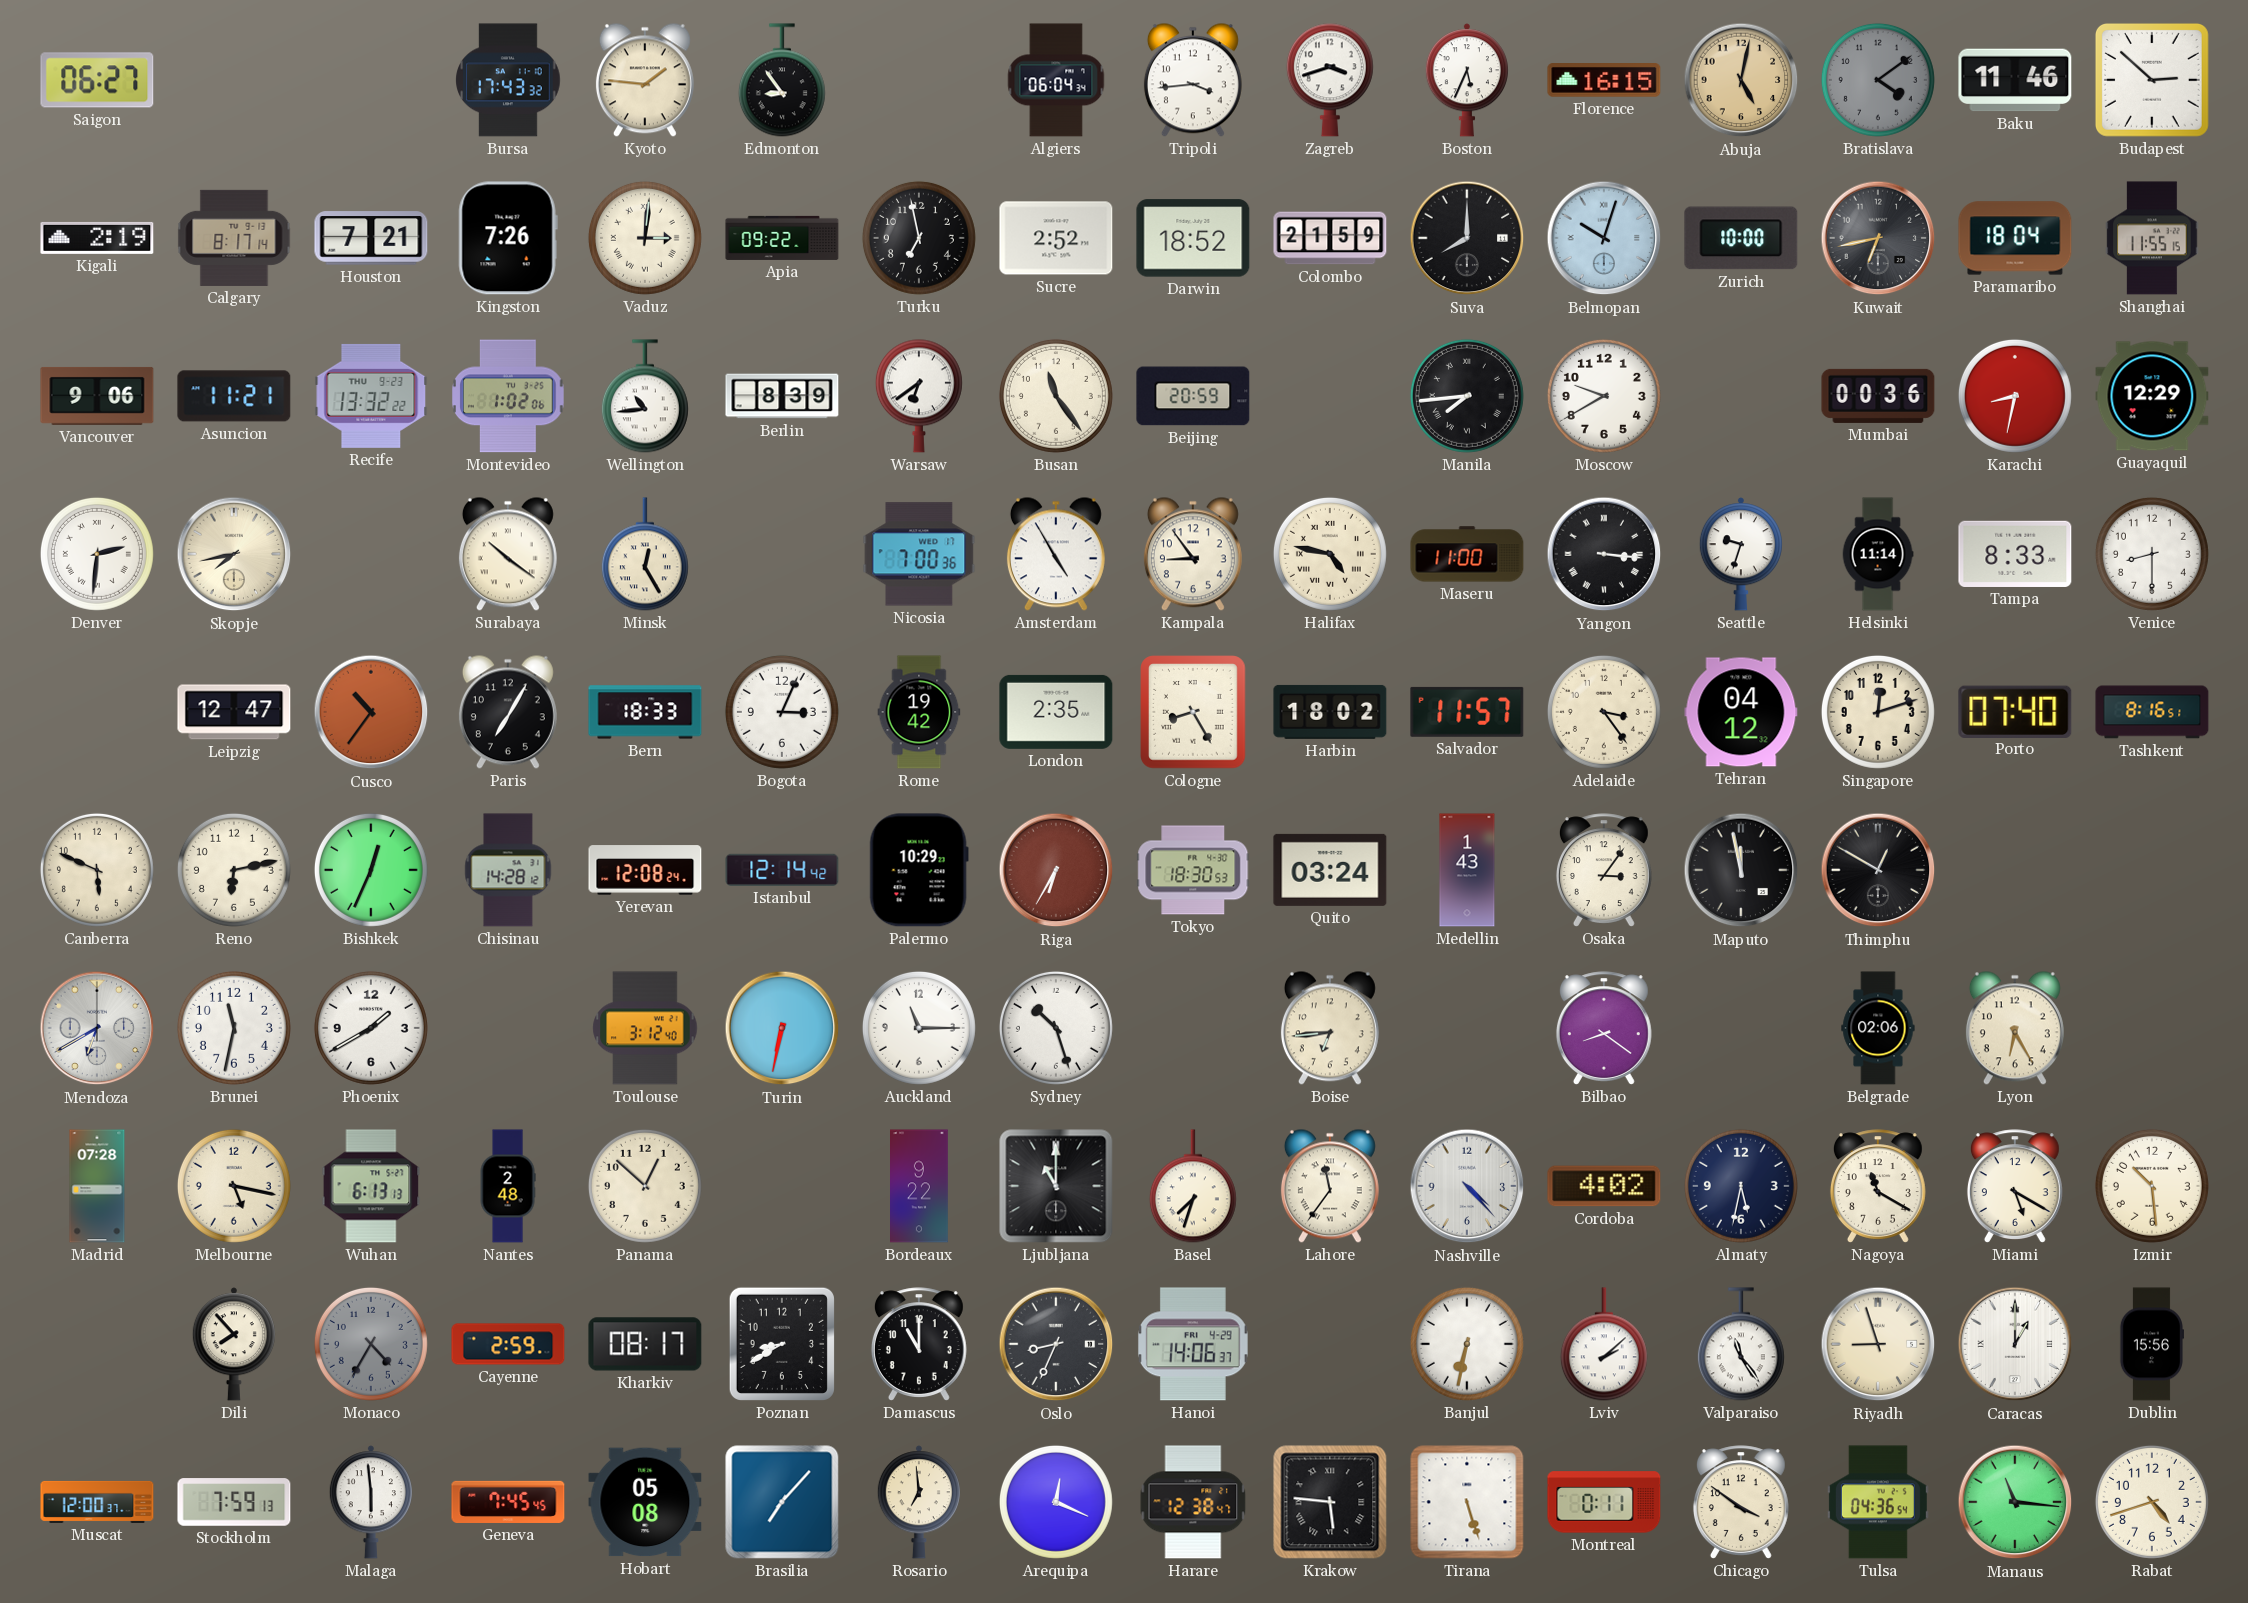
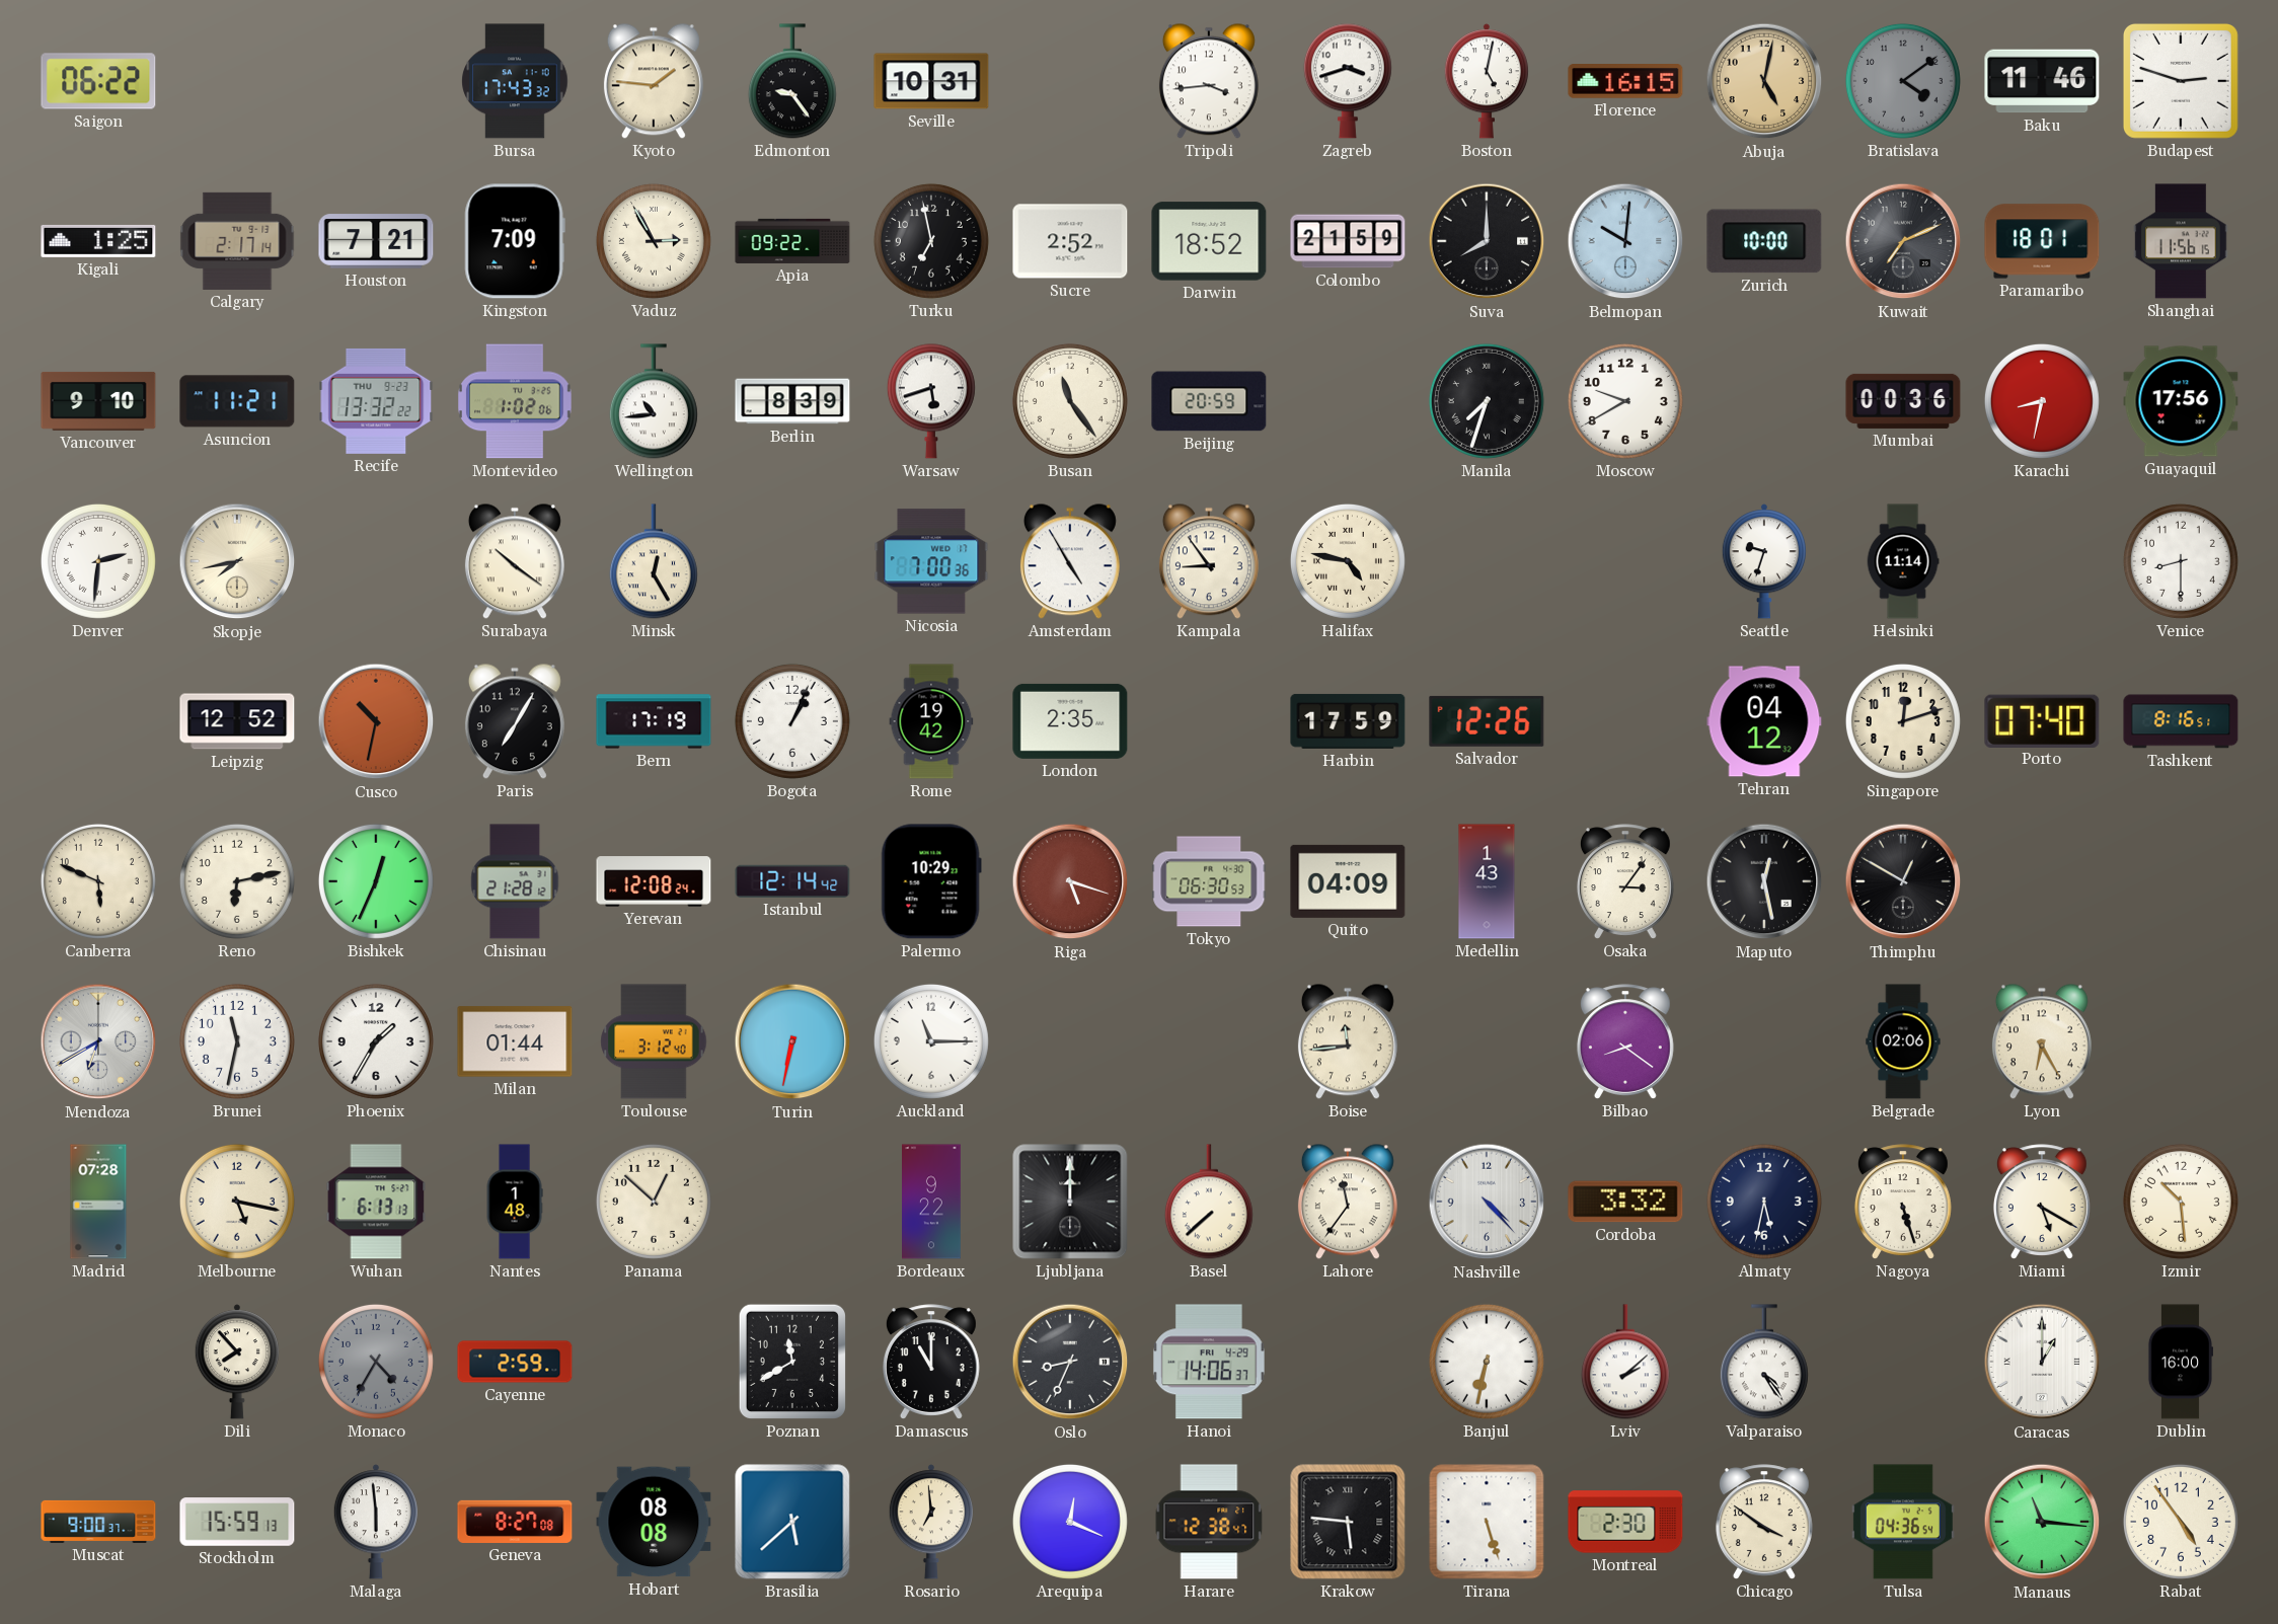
Saigon: 06:27 -> 06:22 (98, 81)
Edmonton: 8:54 -> 9:24 (792, 81)
Seville: none -> 10:31 (931, 81)
Algiers: 06:04 -> none (1056, 80)
Boston: 5:34 -> 5:02 (1487, 81)
Budapest: 2:52 -> 2:48 (2181, 81)
Kigali: 2:19 -> 1:25 (98, 241)
Calgary: 8:17 -> 2:17 (237, 241)
Kingston: 7:26 -> 7:09 (515, 241)
Vaduz: 3:01 -> 2:55 (654, 241)
Belmopan: 10:03 -> 10:01 (1625, 241)
Kuwait: 6:43 -> 7:11 (1903, 241)
Paramaribo: 18:04 -> 18:01 (2042, 241)
Shanghai: 11:55 -> 11:56 (2181, 241)
Vancouver: 9:06 -> 9:10 (98, 401)
Warsaw: 6:39 -> 5:42 (931, 401)
Manila: 7:44 -> 7:33 (1487, 401)
Guayaquil: 12:29 -> 17:56 (2181, 401)
Maseru: 11:00 -> none (1467, 554)
Yangon: 3:16 -> none (1604, 554)
Tampa: 8:33 -> none (2015, 554)
Leipzig: 12:47 -> 12:52 (237, 721)
Cusco: 10:36 -> 10:32 (376, 721)
Bern: 18:33 -> 17:19 (654, 721)
Bogota: 3:04 -> 1:04 (792, 721)
Cologne: 8:25 -> none (1193, 712)
Harbin: 18:02 -> 17:59 (1348, 721)
Salvador: 11:57 -> 12:26 (1487, 721)
Adelaide: 3:24 -> none (1604, 712)
Chisinau: 14:28 -> 21:28 (515, 881)
Riga: 6:35 -> 5:18 (1070, 881)
Tokyo: 18:30 -> 06:30 (1209, 881)
Quito: 03:24 -> 04:09 (1348, 881)
Maputo: 11:58 -> 12:28 (1764, 881)
Phoenix: 1:40 -> 1:35 (376, 1041)
Milan: none -> 01:44 (515, 1041)
Sydney: 10:27 -> none (1056, 1028)
Boise: 6:44 -> 11:44 (1348, 1041)
Nantes: 2:48 -> 1:48 (515, 1202)
Ljubljana: 11:00 -> 12:00 (1070, 1202)
Basel: 7:33 -> 7:38 (1209, 1202)
Cordoba: 4:02 -> 3:32 (1625, 1202)
Nagoya: 11:20 -> 5:27 (1903, 1202)
Kharkiv: 08:17 -> none (645, 1344)
Poznan: 8:40 -> 11:40 (792, 1362)
Valparaiso: 11:24 -> 4:24 (1764, 1362)
Riyadh: 8:57 -> none (1878, 1344)
Dublin: 15:56 -> 16:00 (2180, 1362)
Muscat: 12:00 -> 9:00 (98, 1522)
Stockholm: 7:59 -> 15:59 (237, 1522)
Geneva: 7:45 -> 8:27 (515, 1522)
Hobart: 05:08 -> 08:08 (654, 1522)
Brasilia: 7:07 -> 5:38 (792, 1522)
Montreal: 0:11 -> 2:30 (1625, 1522)
Rabat: 4:42 -> 4:54 (2181, 1522)
